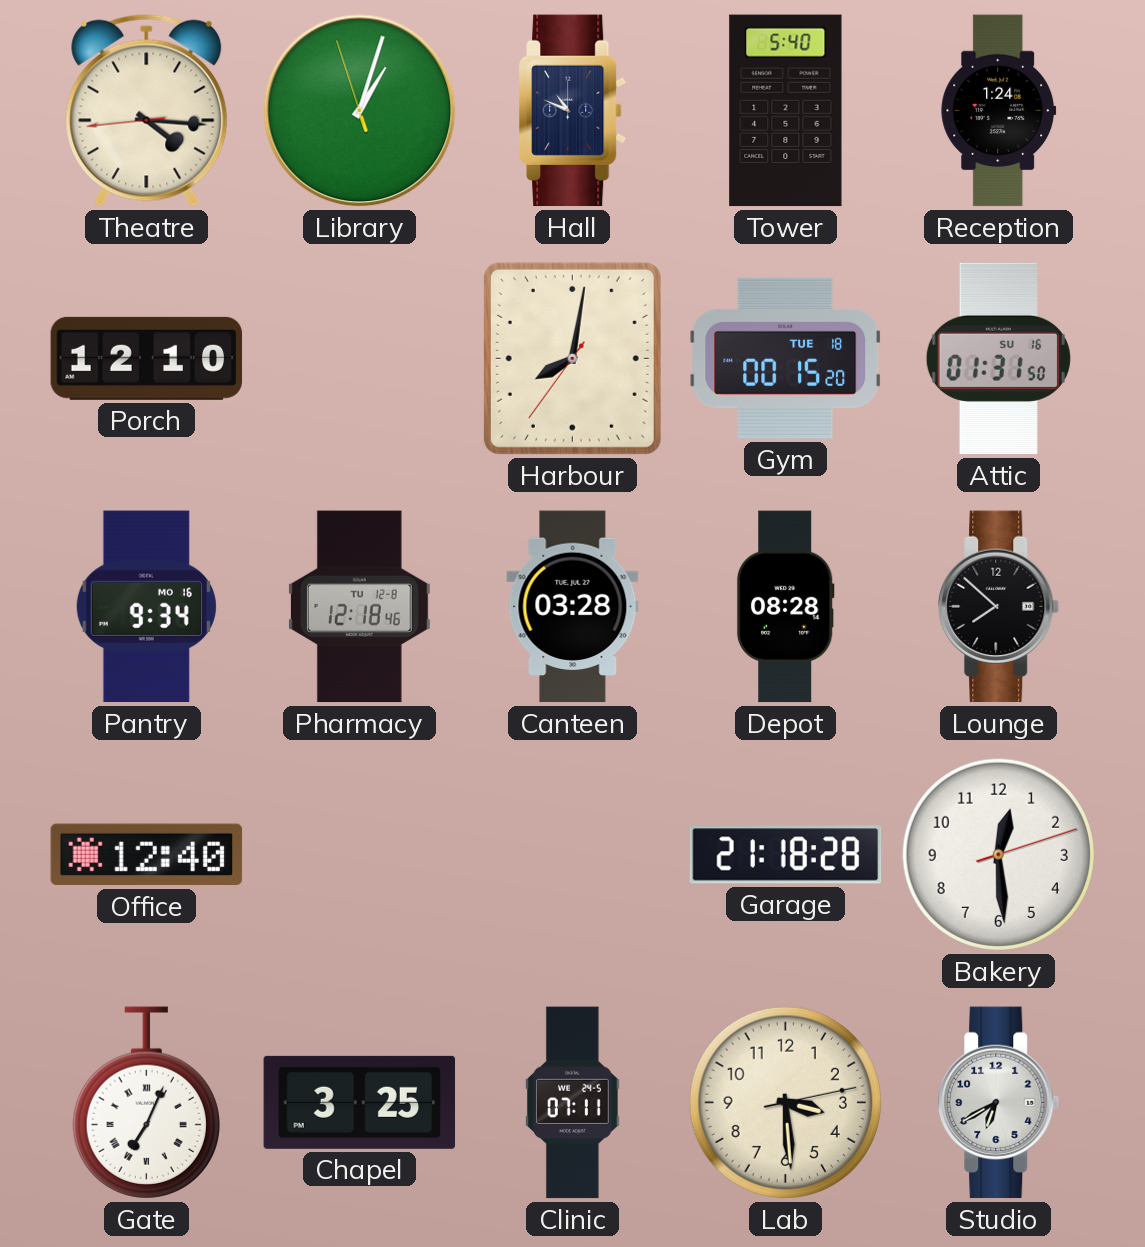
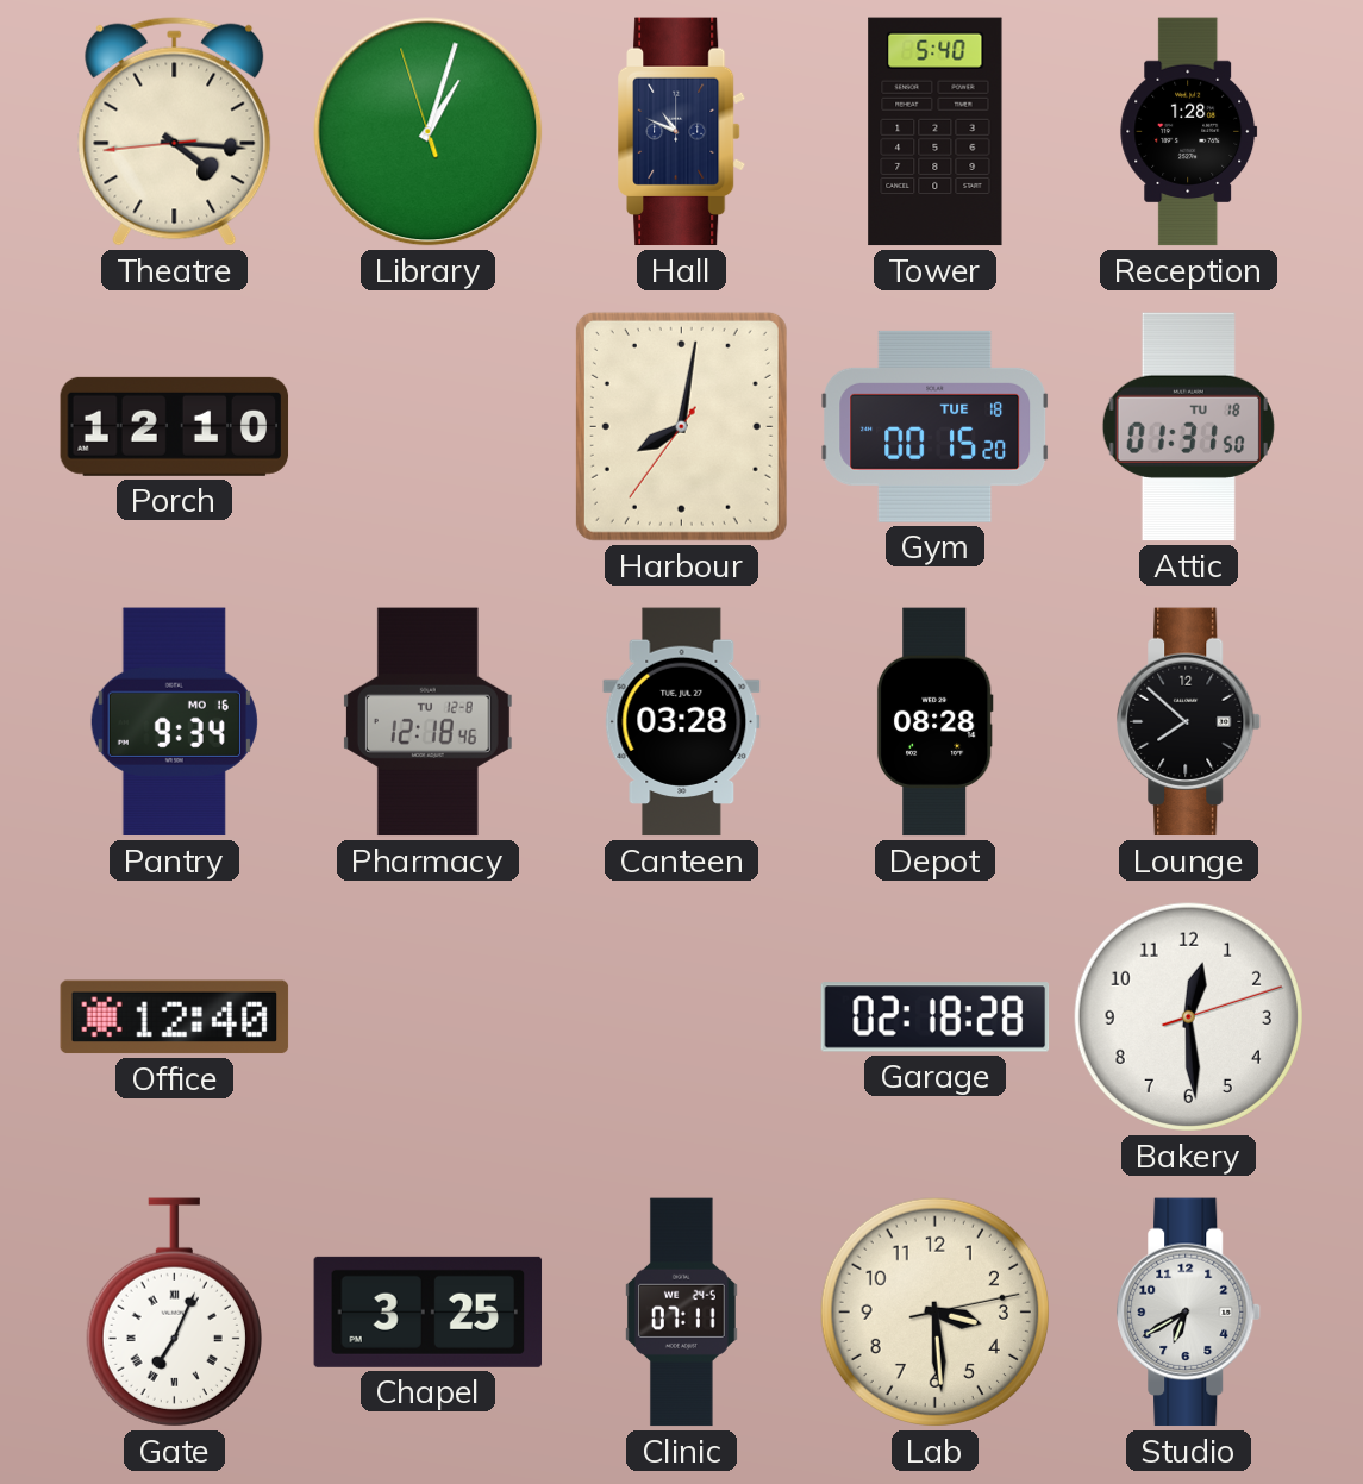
Reception: 1:24 -> 1:28 (1189, 132)
Attic date: SU 16 -> TU 18 (1188, 427)
Garage: 21:18 -> 02:18 (936, 1017)
